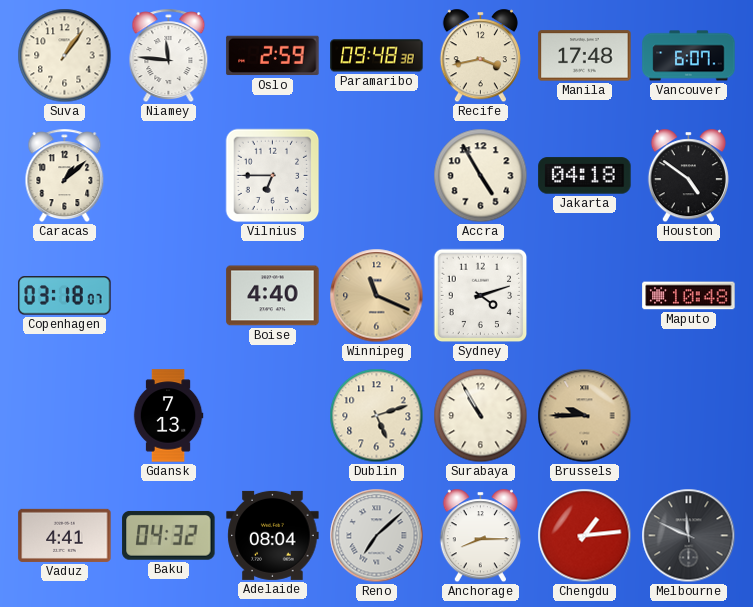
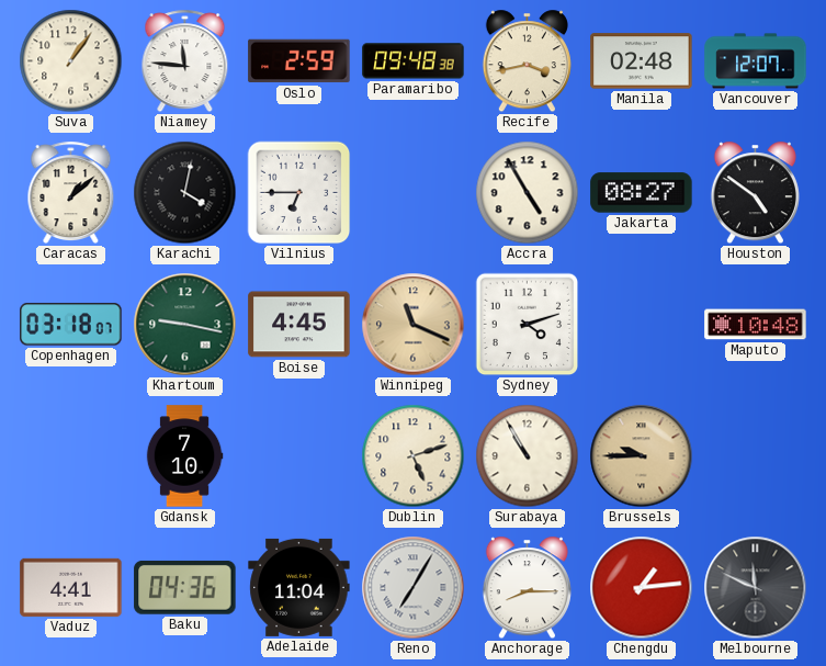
Manila: 17:48 -> 02:48 (642, 61)
Vancouver: 6:07 -> 12:07 (756, 61)
Karachi: none -> 4:02 (185, 193)
Jakarta: 04:18 -> 08:27 (642, 193)
Khartoum: none -> 9:17 (185, 325)
Boise: 4:40 -> 4:45 (299, 325)
Gdansk: 7:13 -> 7:10 (184, 456)
Baku: 04:32 -> 04:36 (185, 587)
Adelaide: 08:04 -> 11:04 (299, 587)
Reno: 7:08 -> 7:05 (414, 588)
